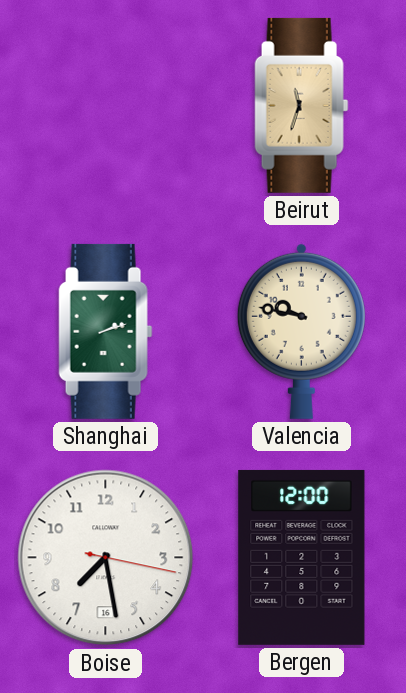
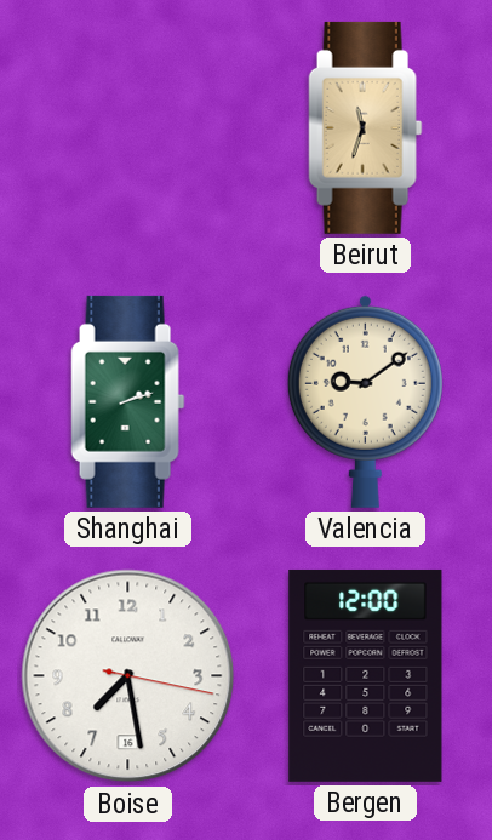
Valencia: 9:47 -> 9:09 (365, 401)
